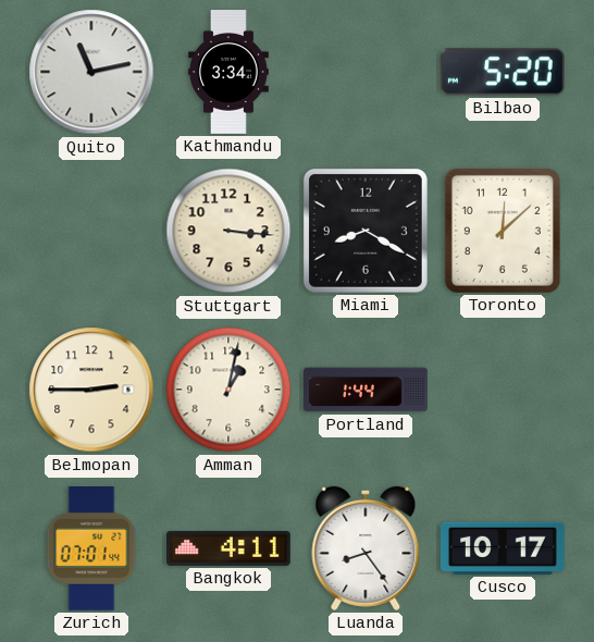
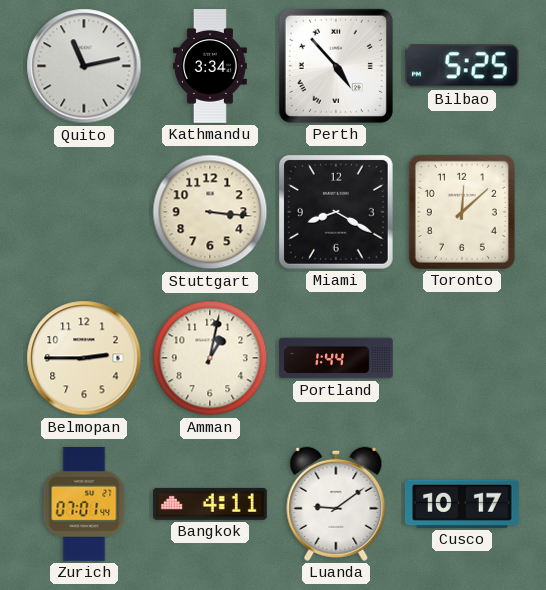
Perth: none -> 4:53 (336, 66)
Bilbao: 5:20 -> 5:25 (462, 66)
Luanda: 8:24 -> 9:09 (336, 504)
